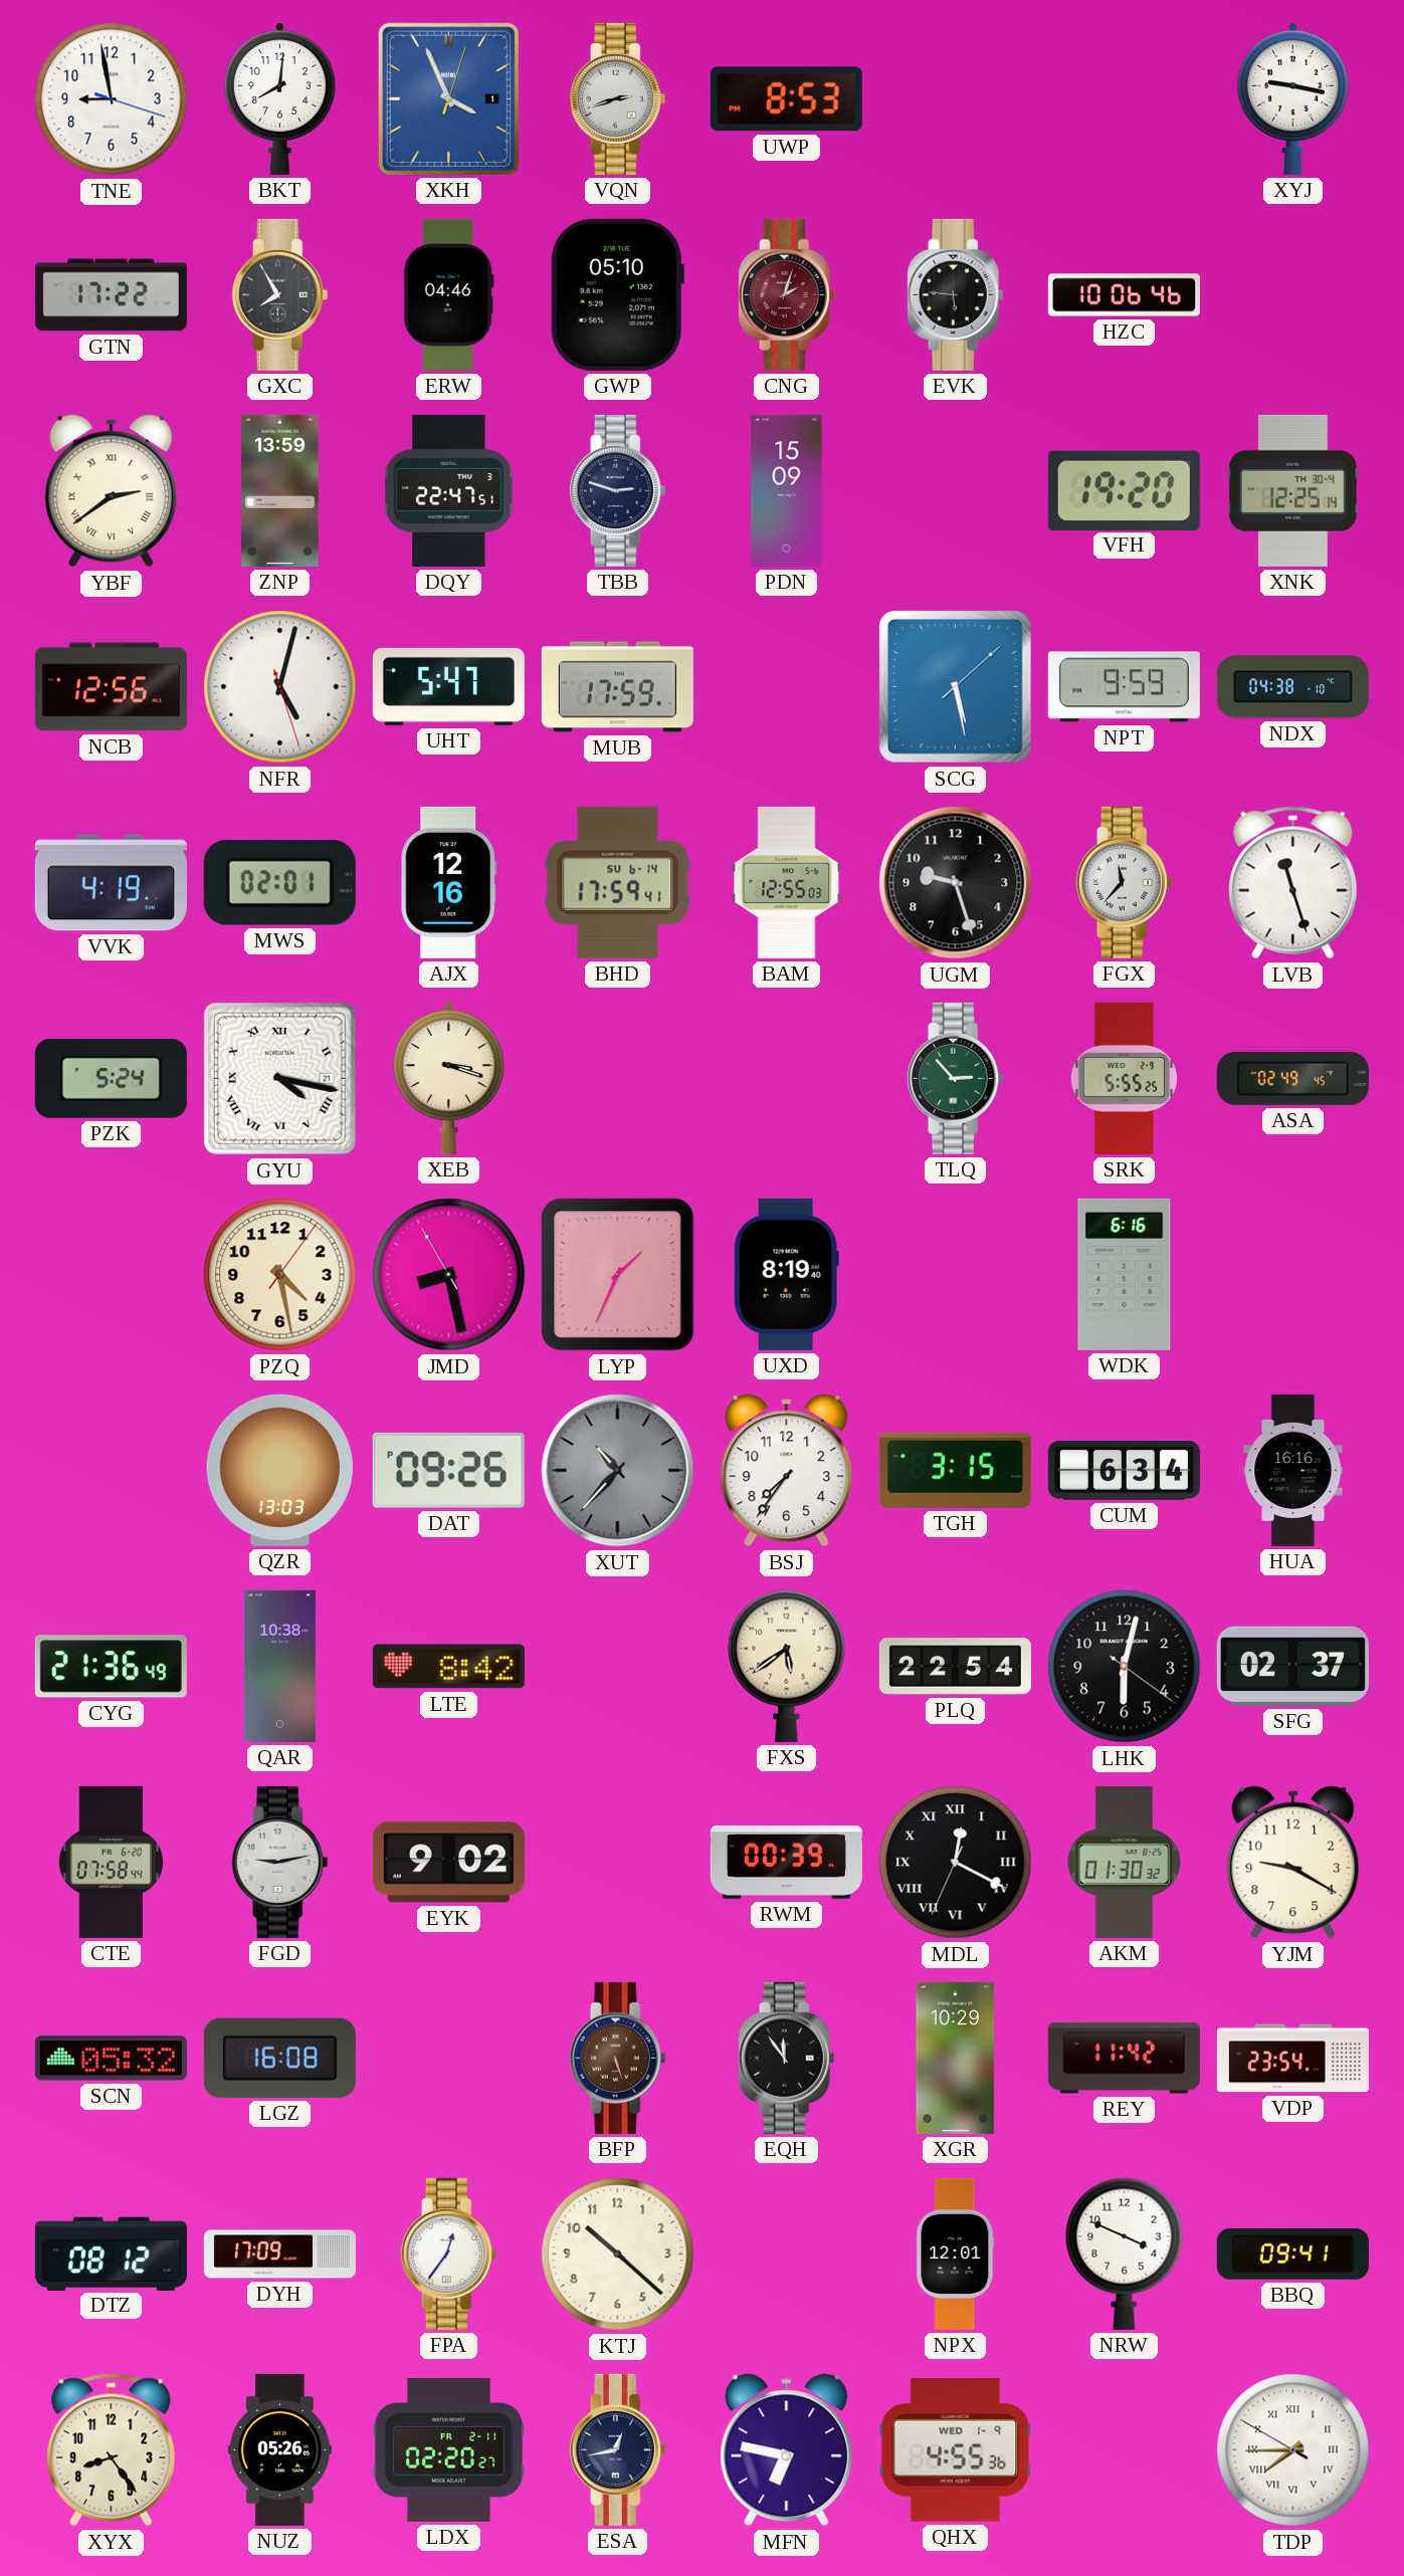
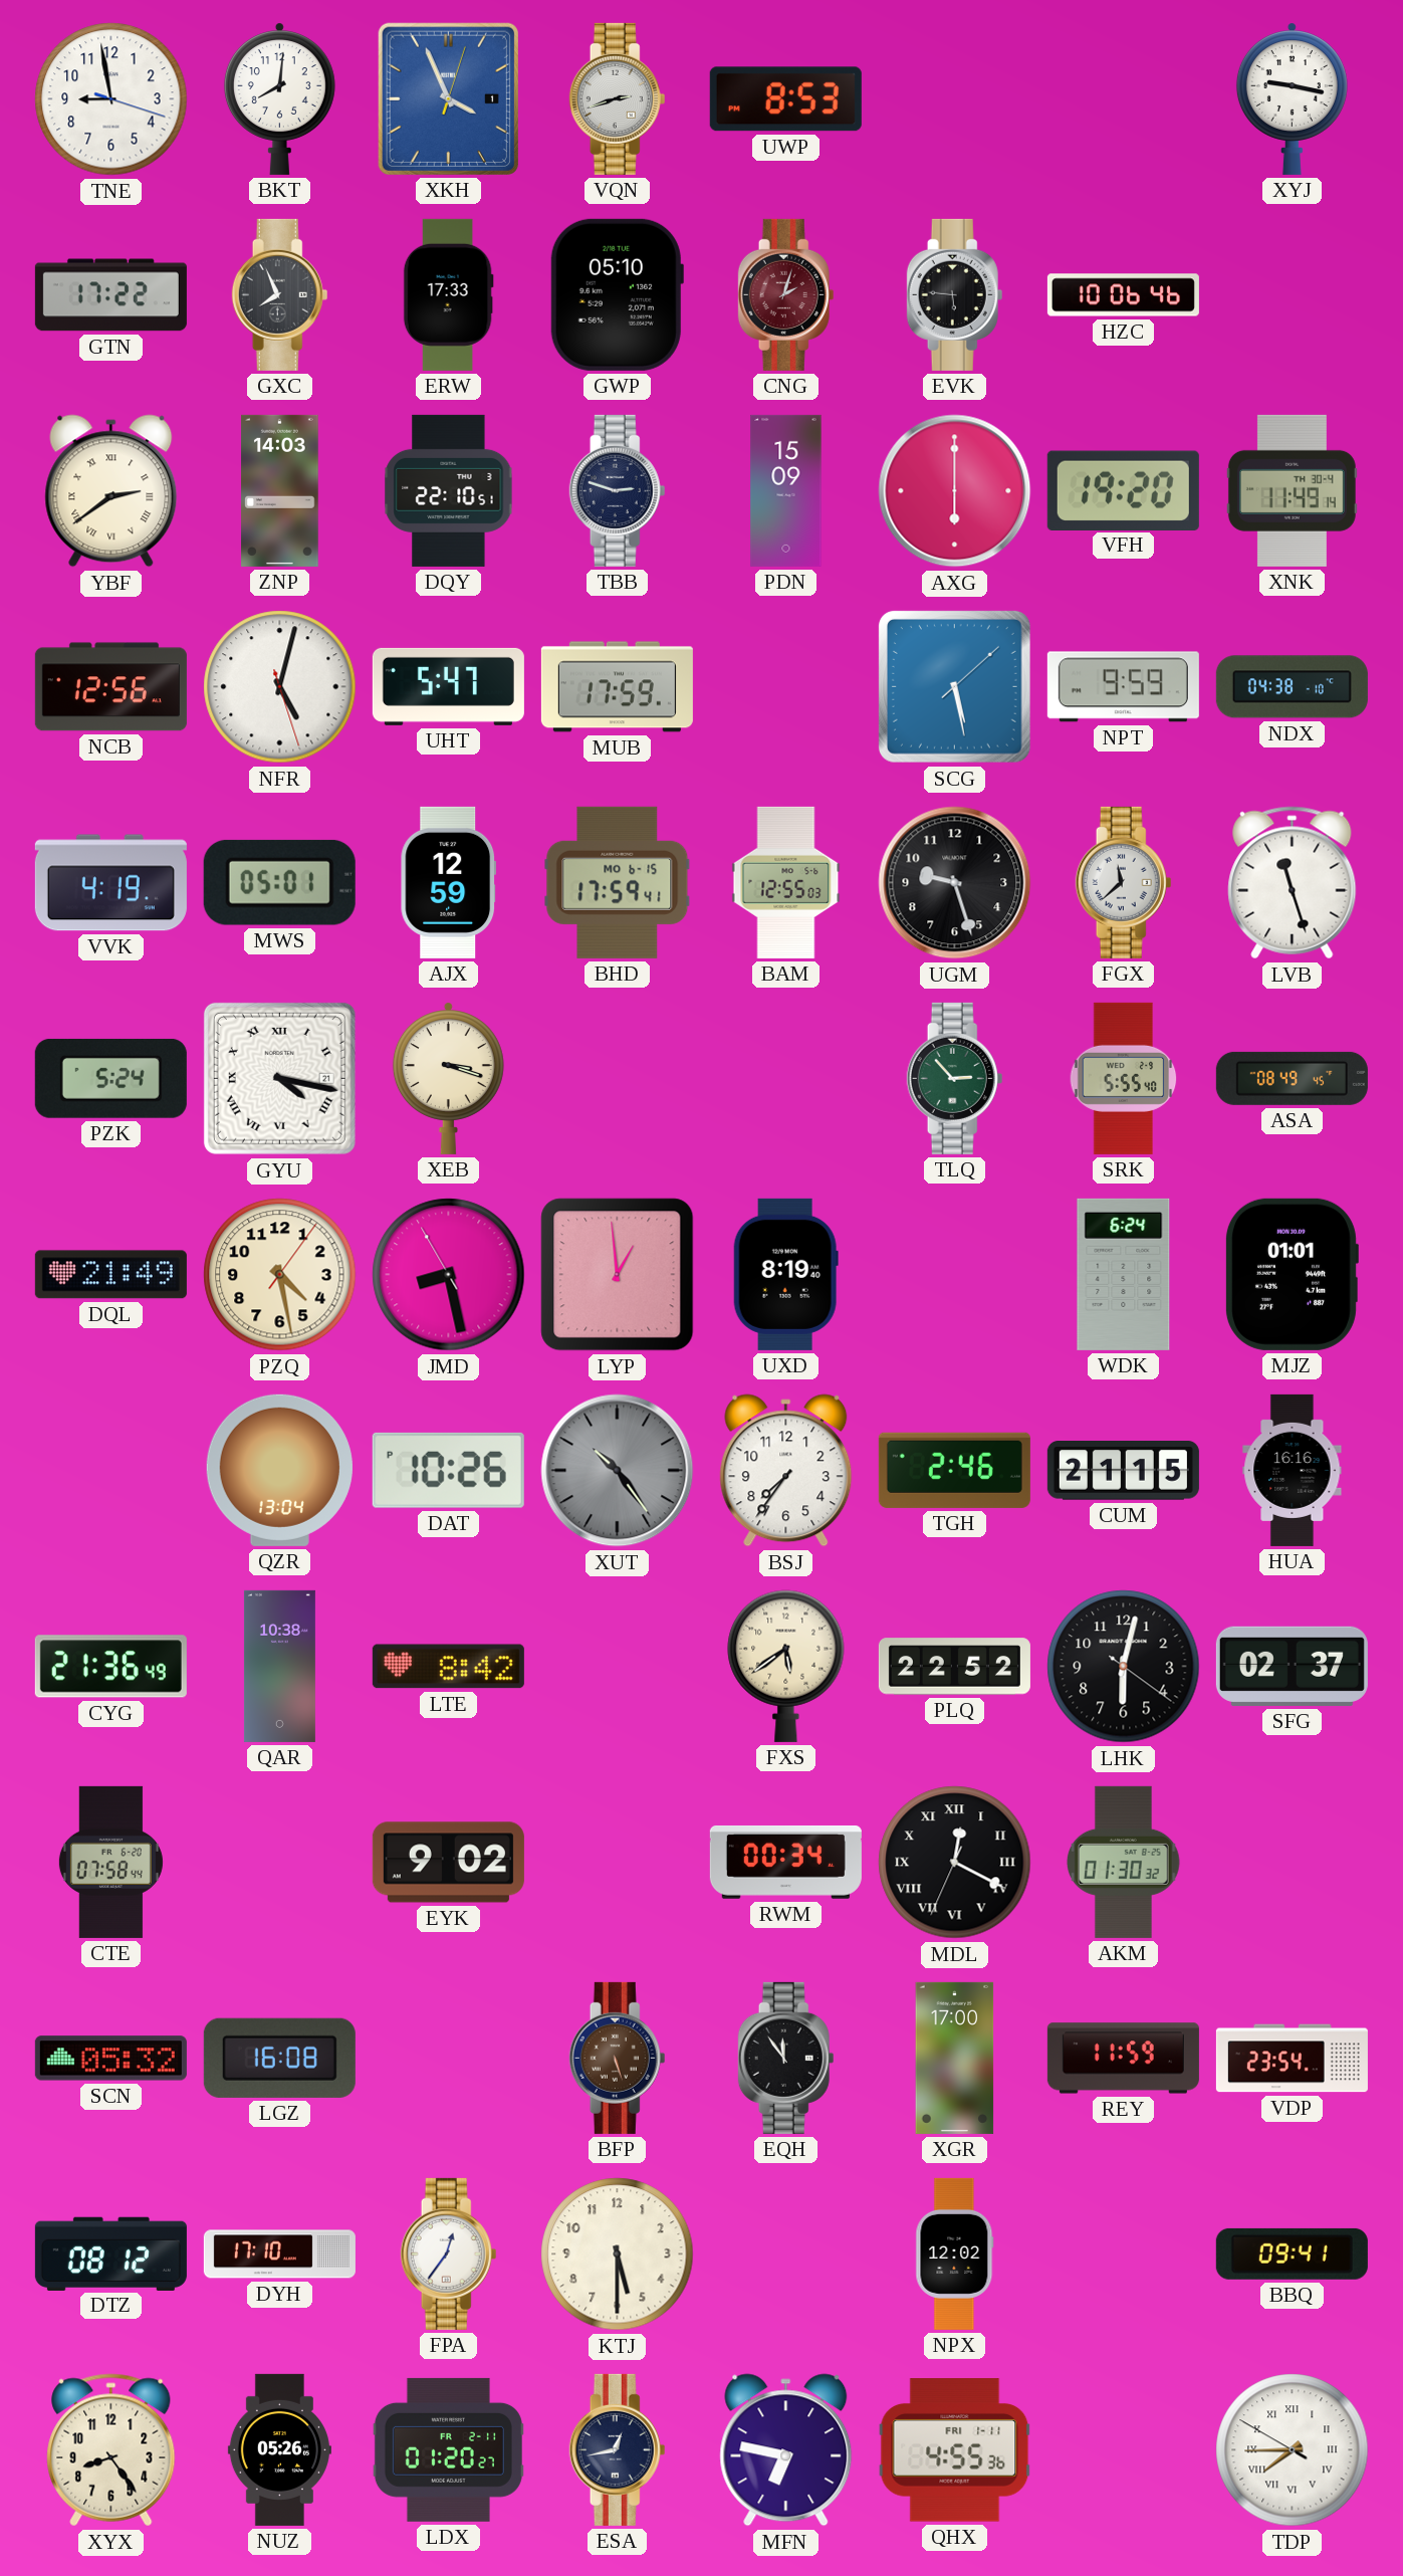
GXC: 7:55 -> 7:56 (280, 294)
ERW: 04:46 -> 17:33 (448, 294)
ZNP: 13:59 -> 14:03 (280, 490)
DQY: 22:47 -> 22:10 (449, 490)
AXG: none -> 6:00 (955, 491)
XNK: 12:25 -> 11:49 (1292, 490)
MWS: 02:01 -> 05:01 (279, 882)
AJX: 12:16 -> 12:59 (449, 882)
BHD date: SU 6-14 -> MO 6-15 (618, 882)
FGX: 11:37 -> 11:38 (1124, 882)
SRK: 5:55:25 -> 5:55:40 (1124, 1078)
ASA: 02:49 -> 08:49 (1292, 1078)
DQL: none -> 21:49 (110, 1275)
LYP: 1:34 -> 12:59 (618, 1275)
WDK: 6:16 -> 6:24 (1124, 1274)
MJZ: none -> 01:01 (1292, 1274)
QZR: 13:03 -> 13:04 (279, 1470)
DAT: 09:26 -> 10:26 (448, 1470)
XUT: 10:37 -> 10:24 (618, 1471)
TGH: 3:15 -> 2:46 (954, 1470)
CUM: 6:34 -> 21:15 (1123, 1471)
PLQ: 22:54 -> 22:52 (954, 1667)
FGD: 9:13 -> none (280, 1862)
RWM: 00:39 -> 00:34 (785, 1862)
YJM: 9:20 -> none (1293, 1863)
XGR: 10:29 -> 17:00 (955, 2058)
REY: 11:42 -> 11:59 (1123, 2059)
DYH: 17:09 -> 17:10 (279, 2255)
KTJ: 10:22 -> 5:30 (618, 2255)
NPX: 12:01 -> 12:02 (955, 2253)
NRW: 3:49 -> none (1125, 2253)
LDX: 02:20 -> 01:20 (448, 2449)
QHX date: WED 1-9 -> FRI 1-11 (955, 2450)
